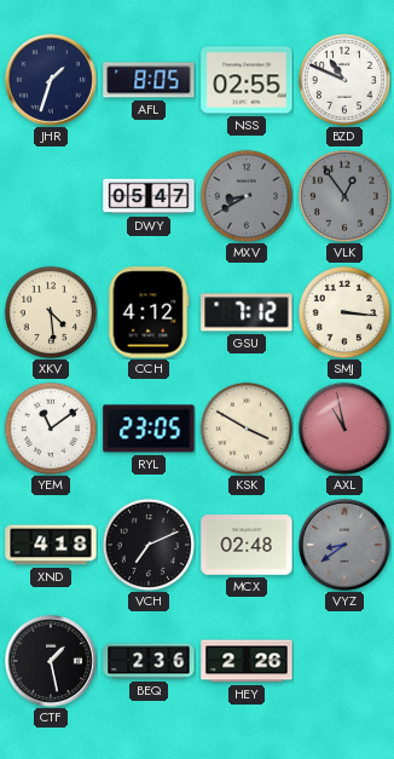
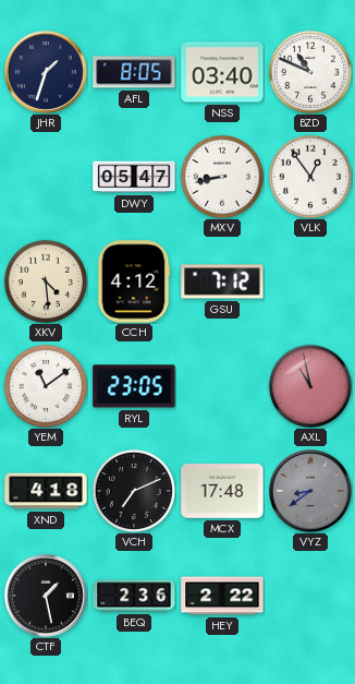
NSS: 02:55 -> 03:40 (222, 72)
MXV: 8:40 -> 8:43 (222, 177)
MXV dial: grey -> white (222, 177)
VLK dial: grey -> white (310, 177)
SMJ: 3:16 -> none (344, 312)
KSK: 3:50 -> none (247, 429)
MCX: 02:48 -> 17:48 (222, 491)
HEY: 2:26 -> 2:22 (222, 596)
